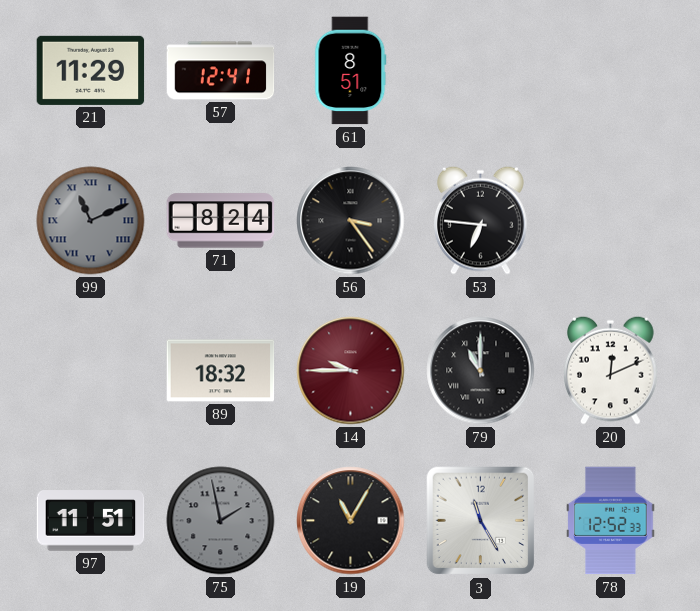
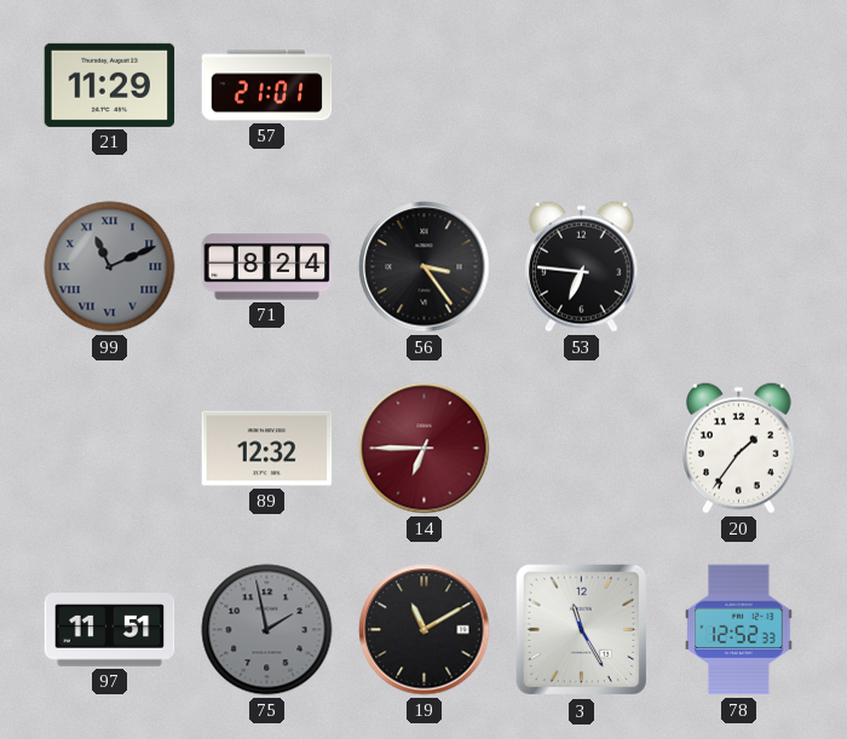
57: 12:41 -> 21:01 (267, 86)
61: 8:51 -> none (351, 71)
89: 18:32 -> 12:32 (267, 449)
14: 9:45 -> 6:45 (425, 449)
79: 11:00 -> none (481, 371)
20: 12:11 -> 1:36 (739, 448)
19: 11:05 -> 11:10 (425, 630)
